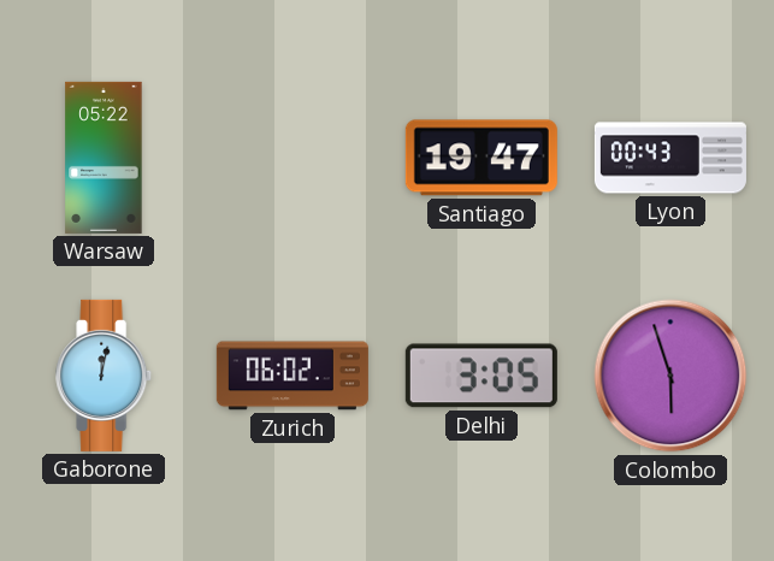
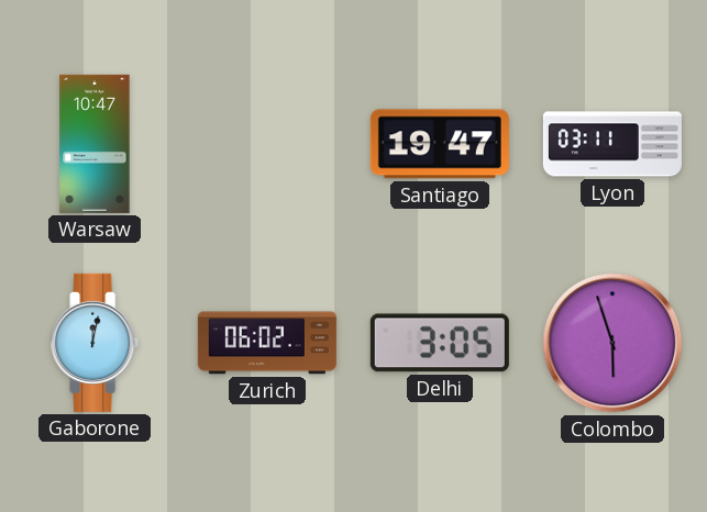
Warsaw: 05:22 -> 10:47 (95, 144)
Lyon: 00:43 -> 03:11 (612, 144)
